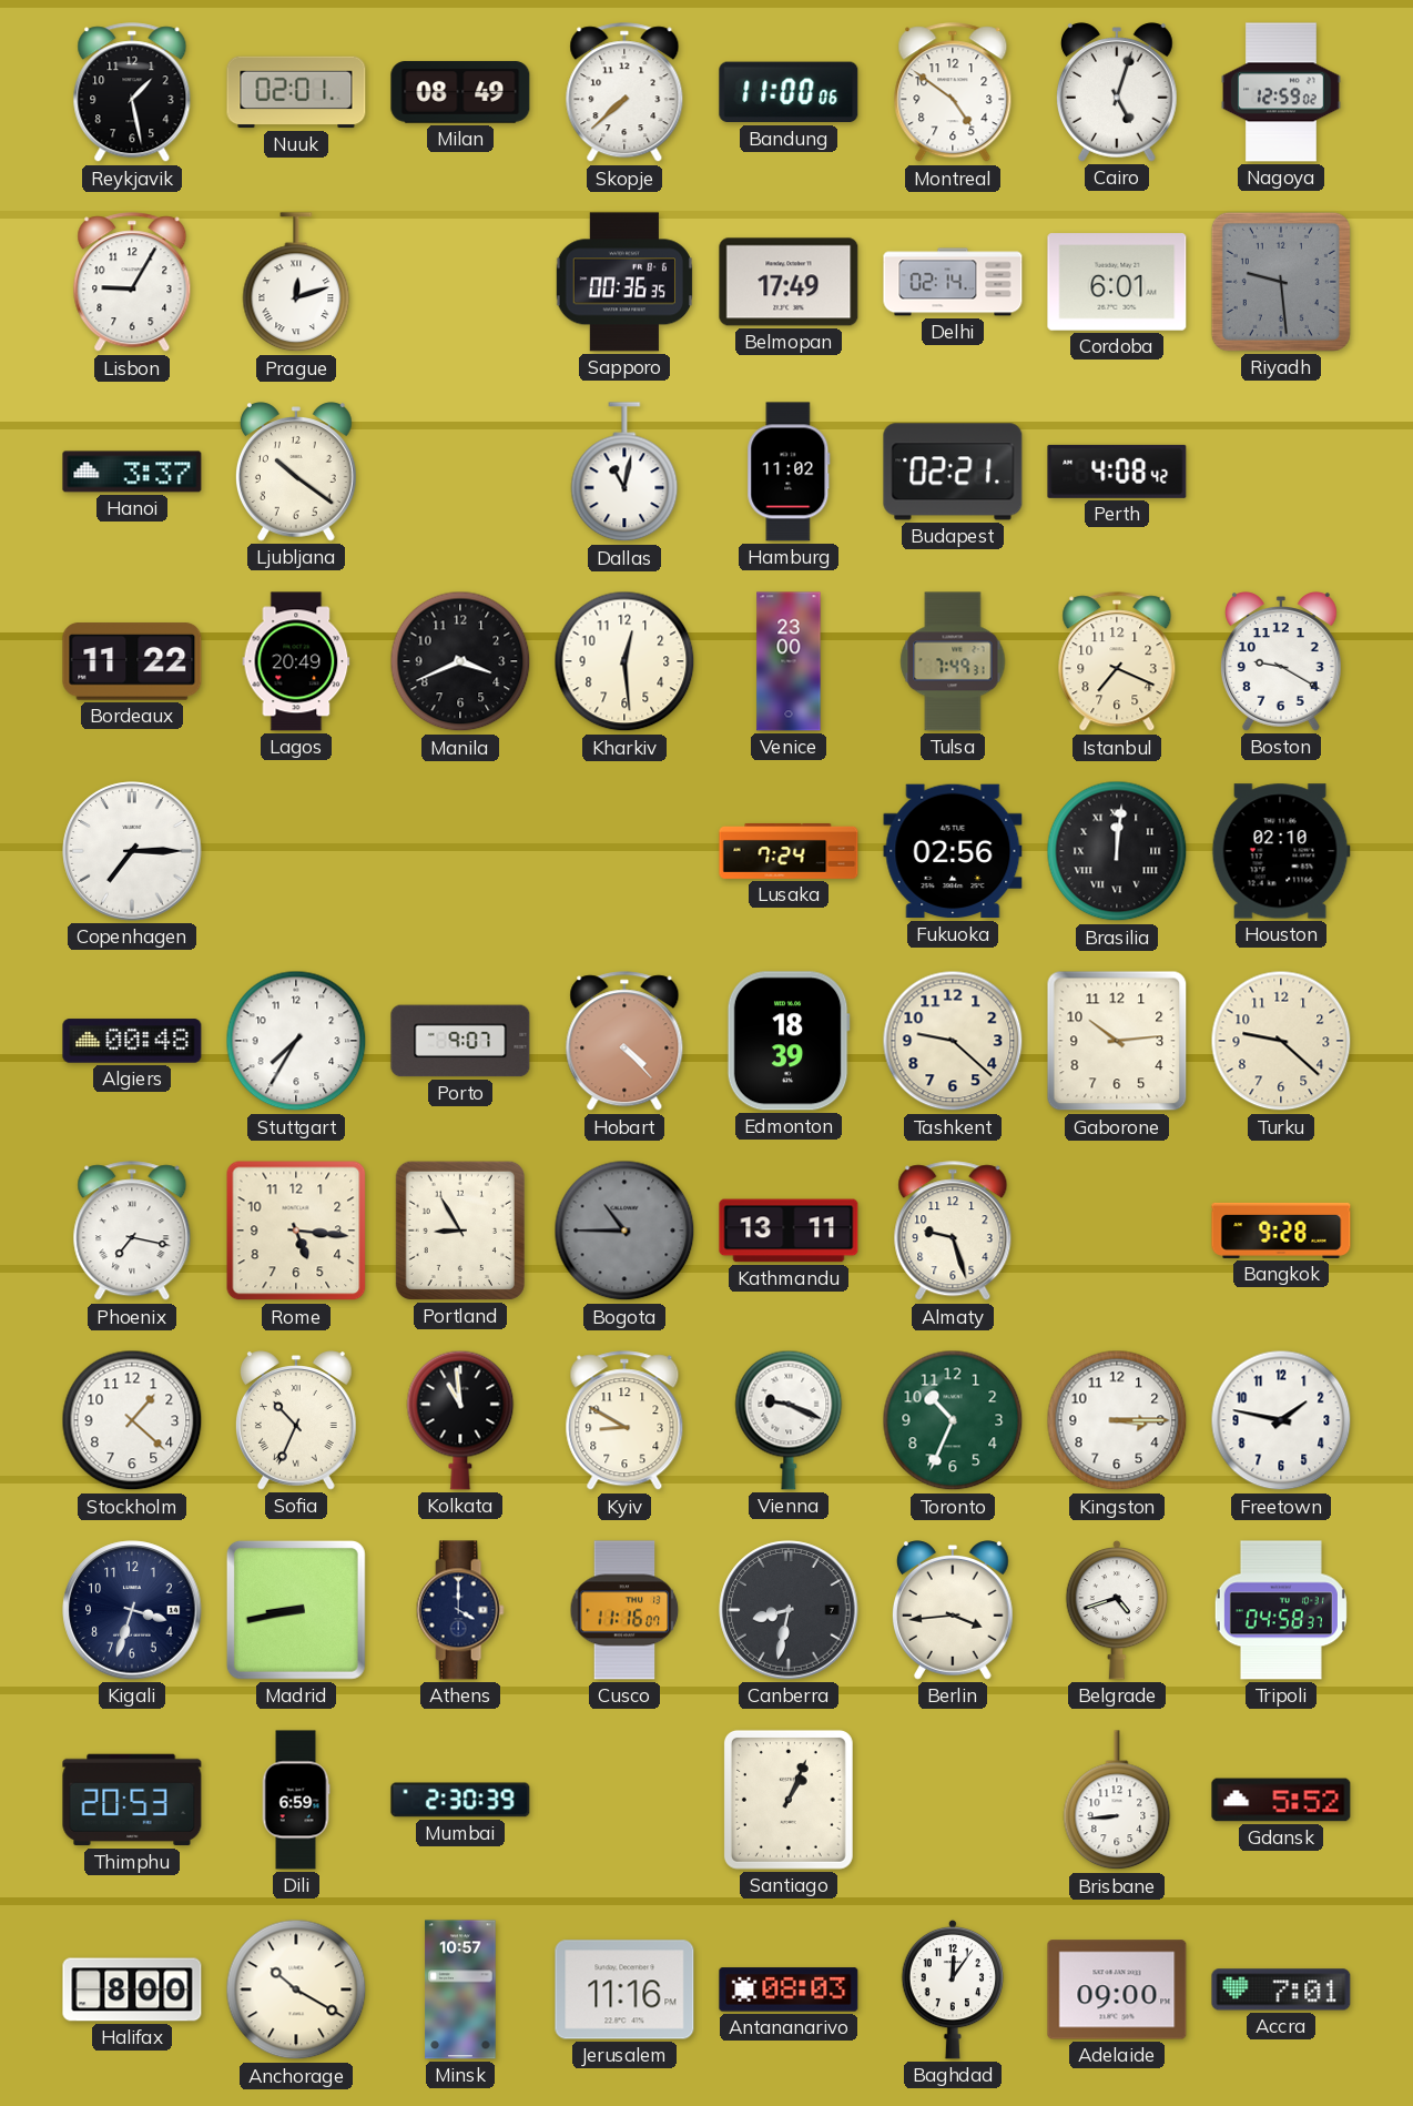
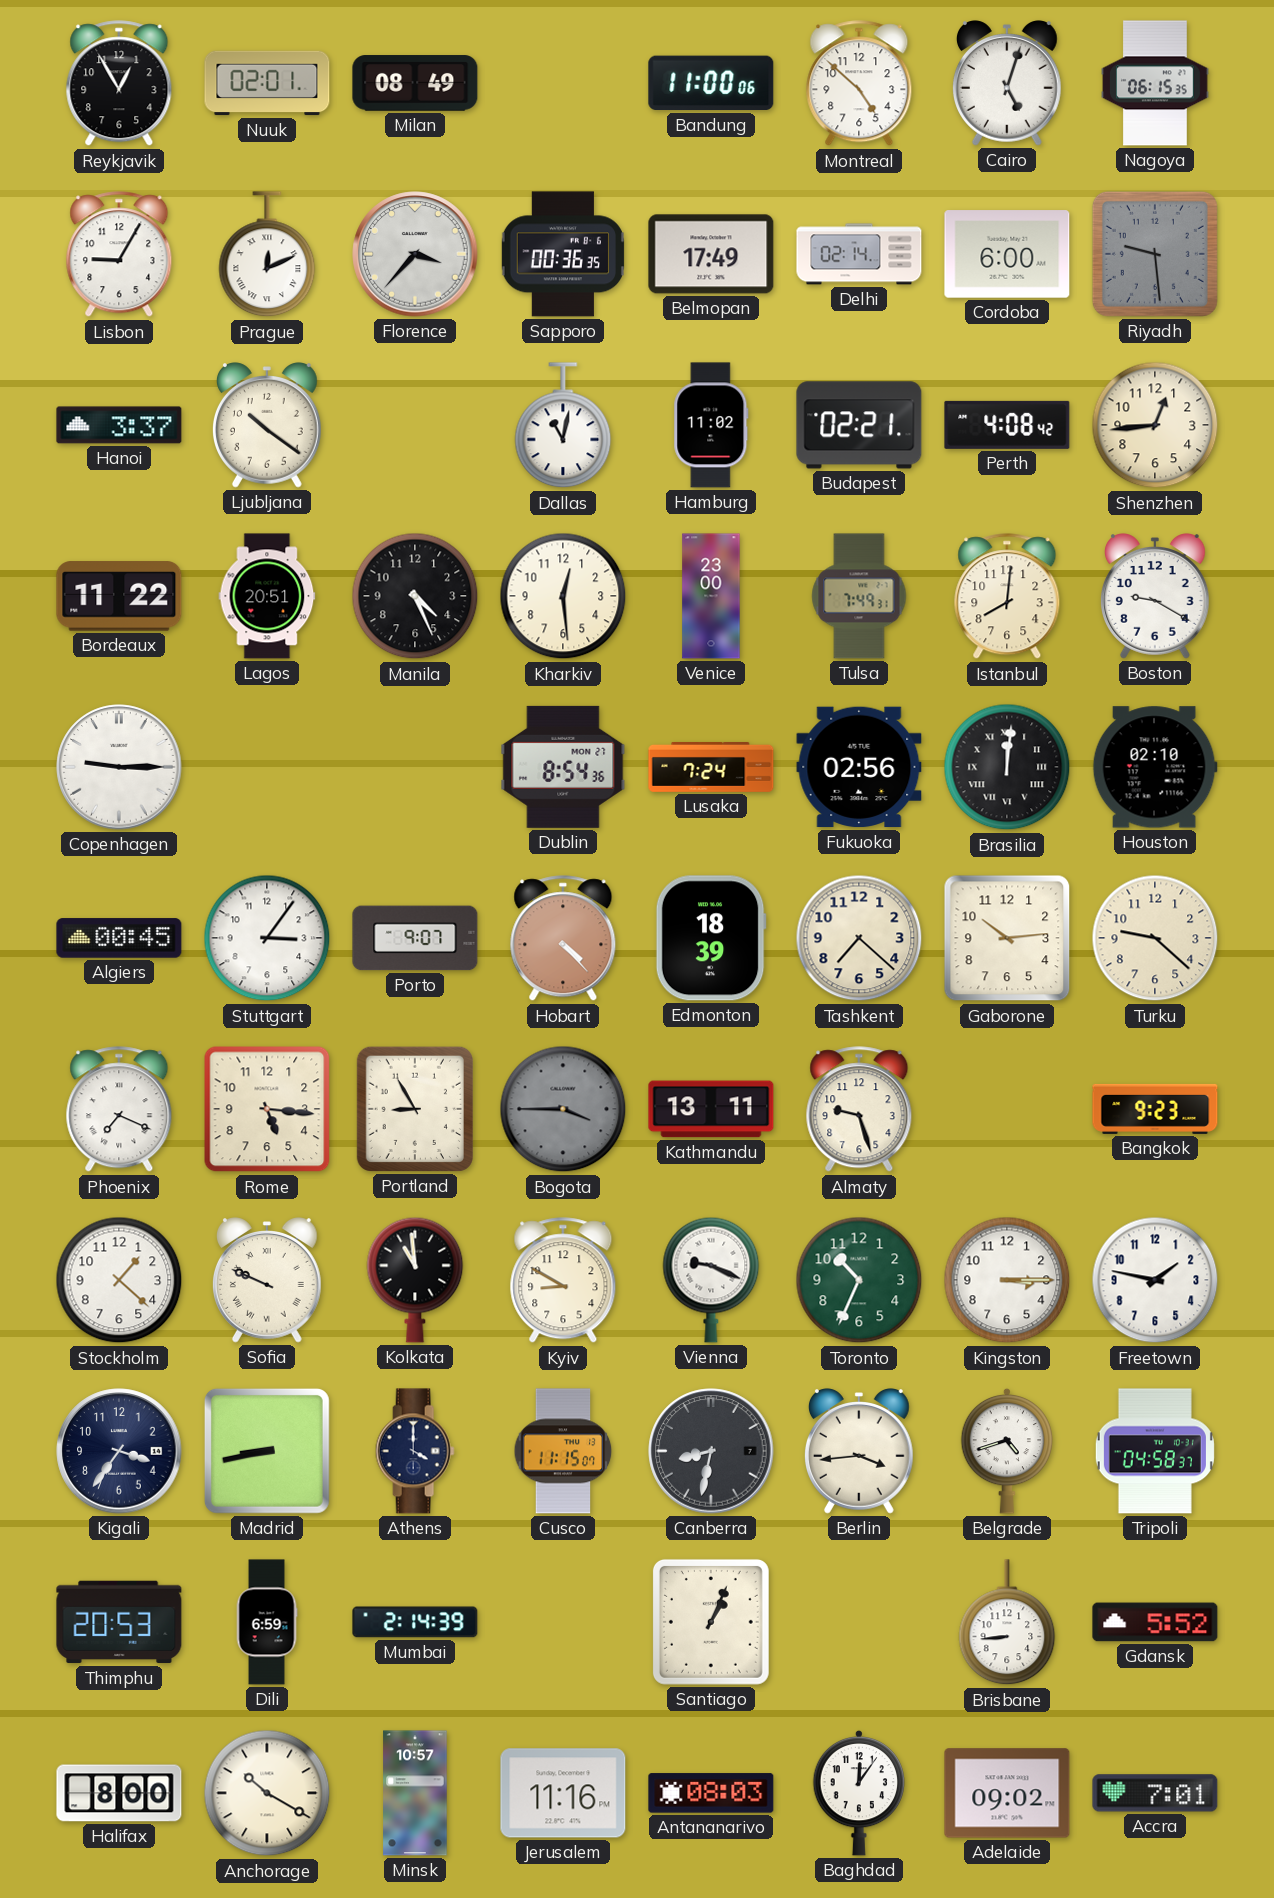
Reykjavik: 1:28 -> 12:55 (119, 84)
Skopje: 7:38 -> none (624, 93)
Montreal: 4:51 -> 4:52 (859, 84)
Nagoya: 12:59 -> 06:15 (1155, 83)
Prague: 12:12 -> 12:11 (267, 255)
Florence: none -> 3:37 (415, 254)
Cordoba: 6:01 -> 6:00 (1007, 254)
Shenzhen: none -> 12:44 (1155, 425)
Lagos: 20:49 -> 20:51 (267, 596)
Manila: 3:41 -> 4:26 (415, 596)
Istanbul: 7:19 -> 8:01 (1007, 597)
Copenhagen: 7:15 -> 9:15 (119, 767)
Dublin: none -> 8:54 (563, 767)
Algiers: 00:48 -> 00:45 (119, 938)
Stuttgart: 7:35 -> 3:06 (267, 938)
Tashkent: 9:22 -> 7:22 (859, 938)
Phoenix: 7:17 -> 7:19 (119, 1110)
Bogota: 10:45 -> 3:45 (563, 1109)
Bangkok: 9:28 -> 9:23 (1155, 1109)
Sofia: 10:34 -> 9:49 (267, 1280)
Kigali: 3:33 -> 3:36 (119, 1451)
Cusco: 11:16 -> 11:15 (563, 1451)
Mumbai: 2:30 -> 2:14 (415, 1622)
Adelaide: 09:00 -> 09:02 (1007, 1793)
